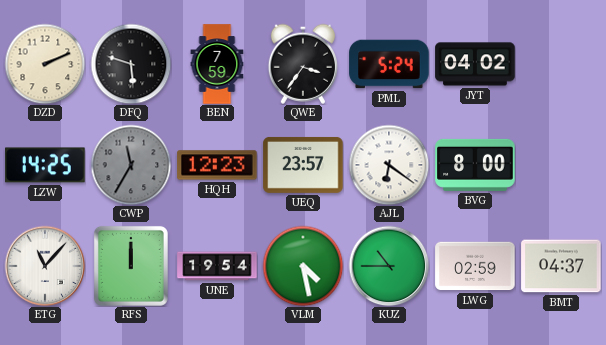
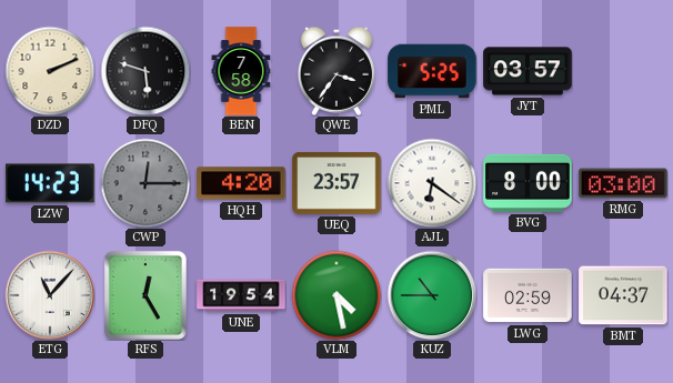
BEN: 7:59 -> 7:58 (241, 71)
PML: 5:24 -> 5:25 (432, 71)
JYT: 04:02 -> 03:57 (528, 71)
LZW: 14:25 -> 14:23 (50, 183)
CWP: 11:35 -> 12:15 (145, 183)
HQH: 12:23 -> 4:20 (241, 183)
RMG: none -> 03:00 (623, 183)
RFS: 12:00 -> 12:25 (145, 295)
